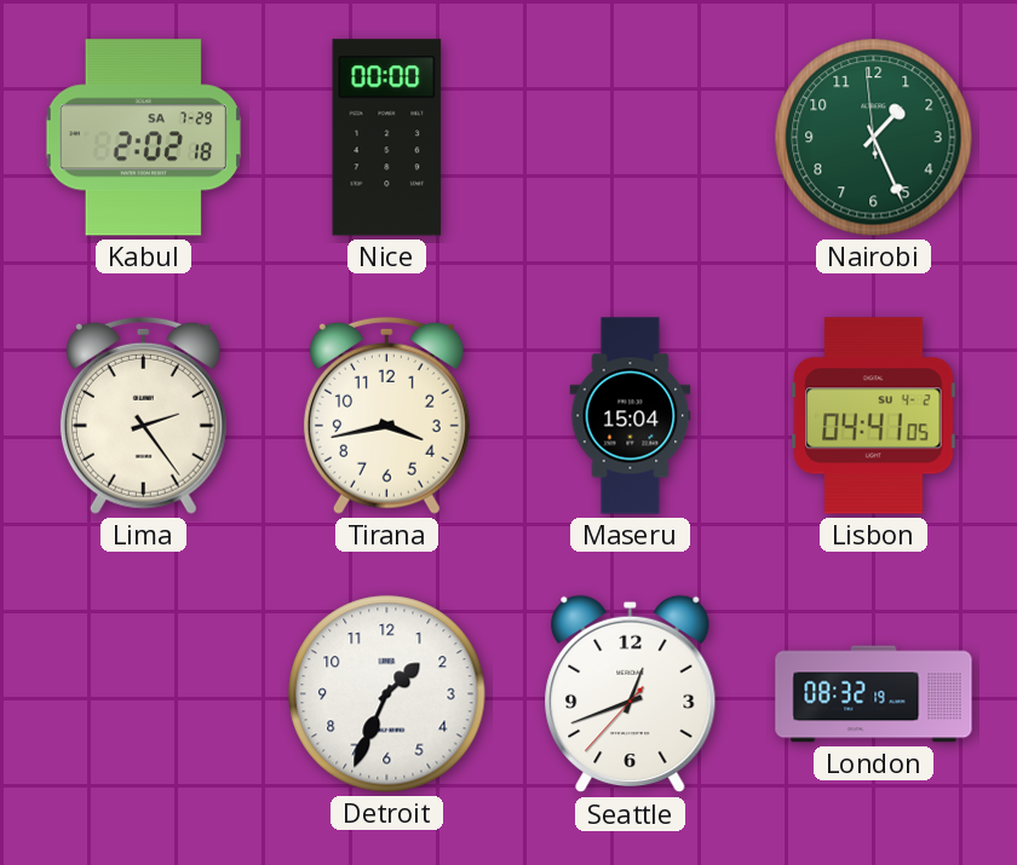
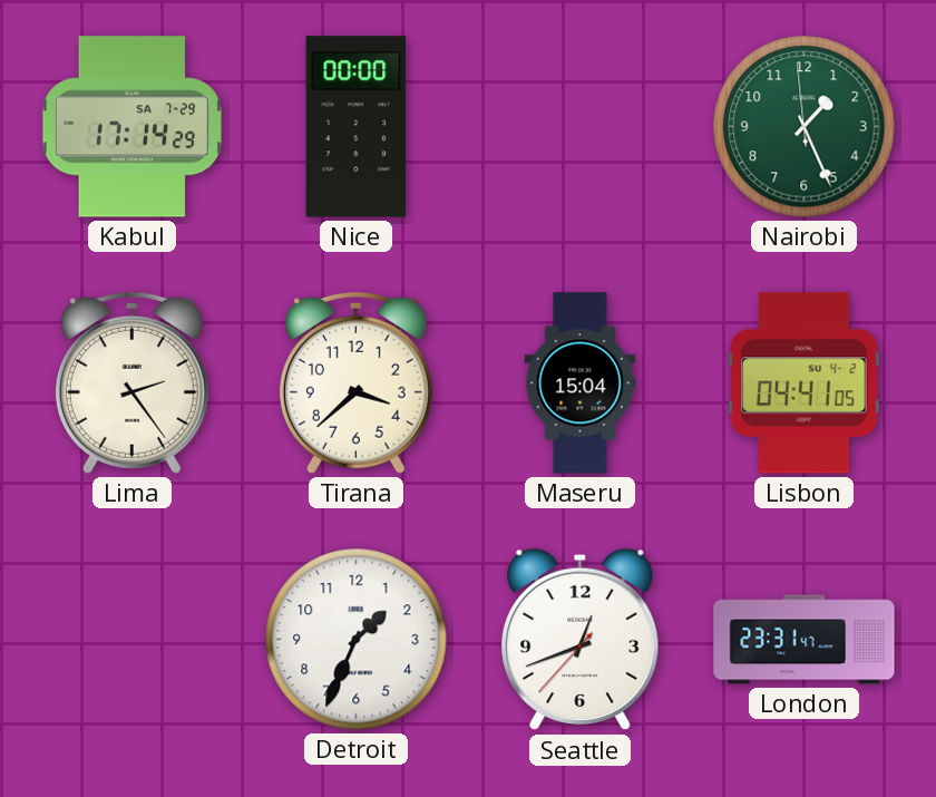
Kabul: 2:02 -> 17:14 (131, 127)
Tirana: 3:43 -> 3:38 (355, 382)
London: 08:32 -> 23:31 (805, 640)
